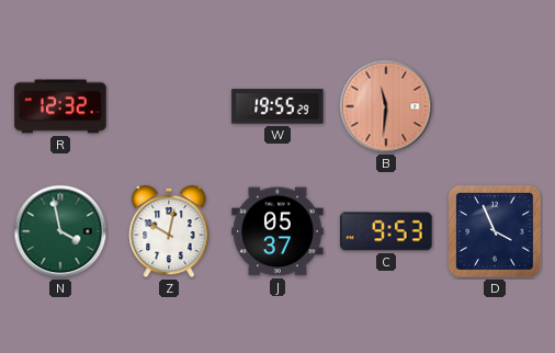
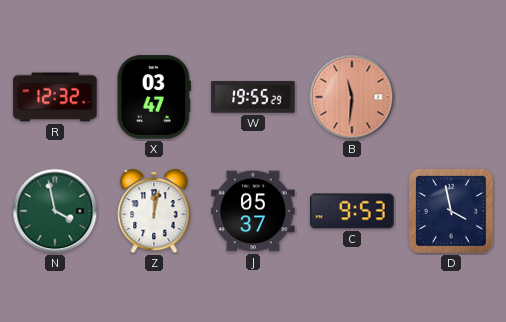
X: none -> 03:47 (154, 97)
Z: 10:02 -> 12:02 (154, 211)
D: 3:56 -> 3:58 (452, 212)
